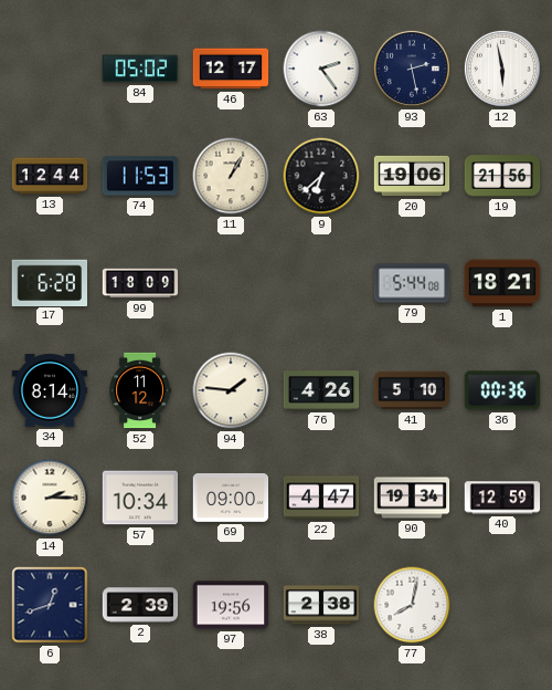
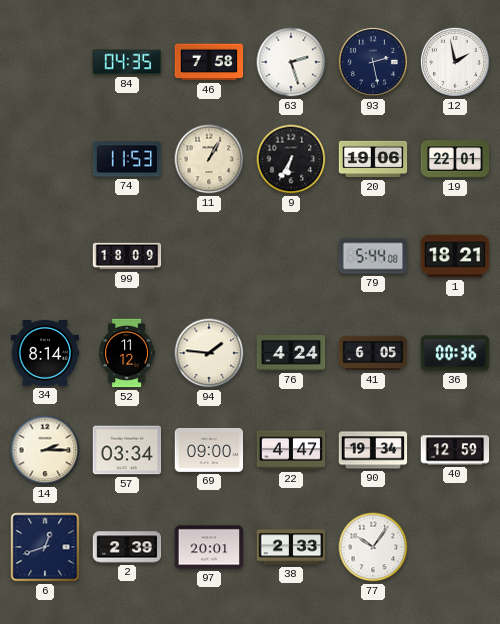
84: 05:02 -> 04:35 (127, 62)
46: 12:17 -> 7:58 (209, 62)
63: 2:24 -> 2:27 (291, 62)
12: 5:58 -> 1:58 (455, 62)
13: 12:44 -> none (50, 176)
9: 6:38 -> 6:35 (291, 159)
19: 21:56 -> 22:01 (455, 159)
17: 6:28 -> none (49, 282)
76: 4:26 -> 4:24 (291, 354)
41: 5:10 -> 6:05 (373, 353)
57: 10:34 -> 03:34 (127, 450)
97: 19:56 -> 20:01 (209, 547)
38: 2:38 -> 2:33 (291, 547)
77: 8:02 -> 10:06 (373, 547)
